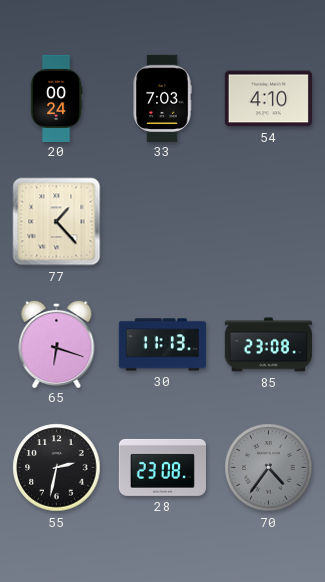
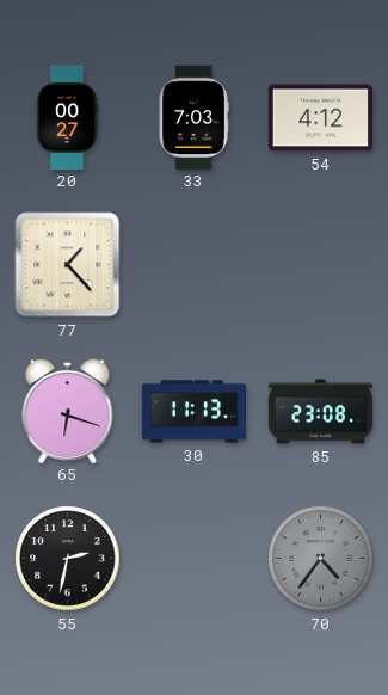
20: 00:24 -> 00:27 (67, 117)
54: 4:10 -> 4:12 (320, 118)
28: 23:08 -> none (162, 467)
